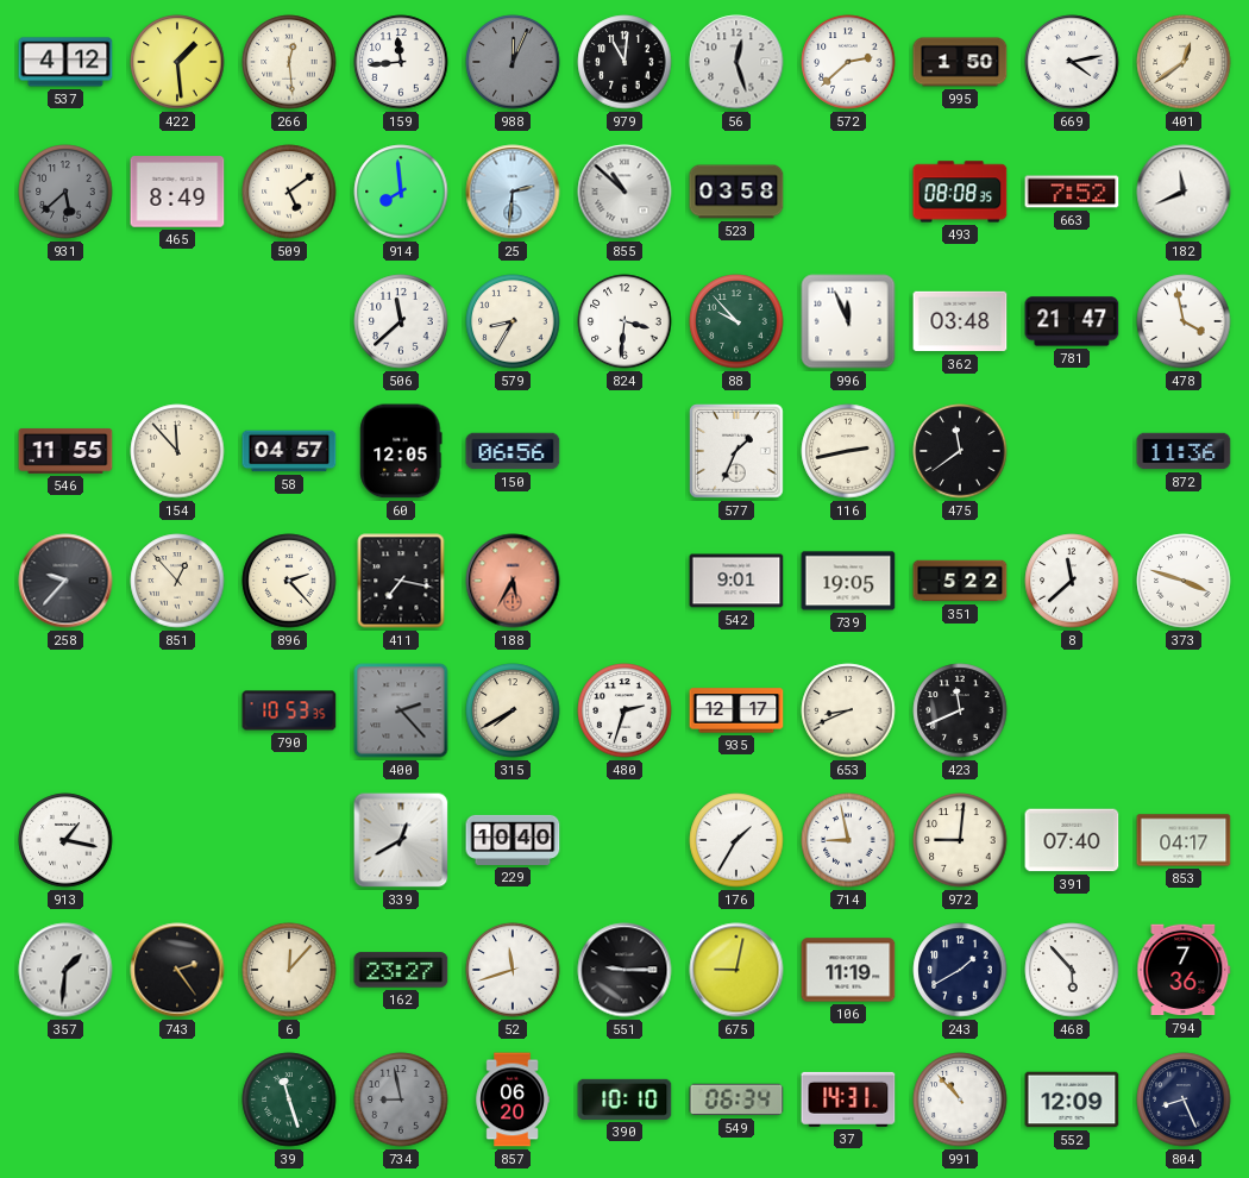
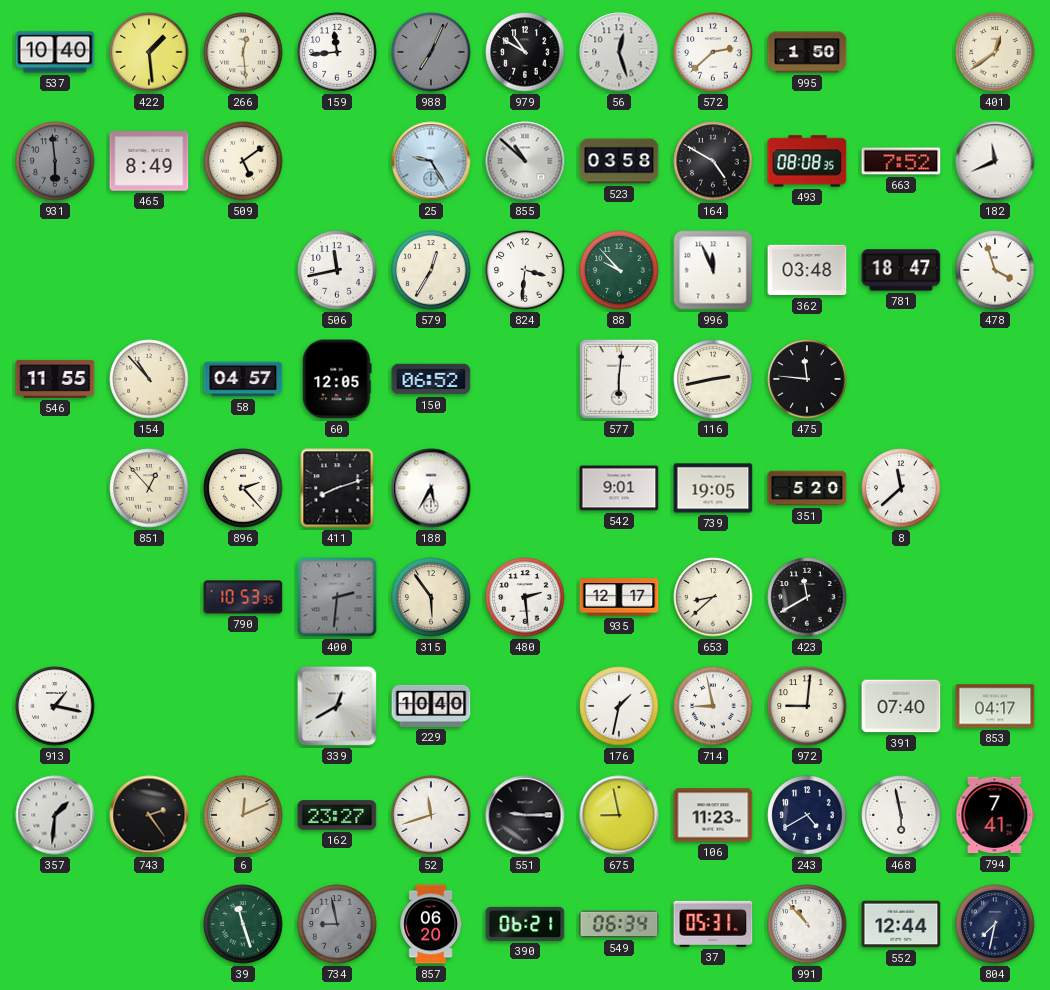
537: 4:12 -> 10:40 (55, 52)
988: 12:04 -> 7:04 (431, 52)
979: 11:01 -> 10:50 (525, 52)
669: 4:13 -> none (1072, 62)
931: 5:38 -> 5:59 (55, 161)
914: 7:59 -> none (401, 192)
25: 2:31 -> 9:25 (431, 161)
164: none -> 4:50 (713, 161)
506: 11:38 -> 11:43 (337, 270)
579: 8:35 -> 12:35 (431, 270)
781: 21:47 -> 18:47 (901, 270)
478: 3:58 -> 3:57 (995, 270)
154: 11:53 -> 10:53 (149, 379)
150: 06:56 -> 06:52 (431, 379)
577: 1:34 -> 6:01 (619, 379)
475: 11:39 -> 11:46 (807, 379)
872: 11:36 -> none (1184, 451)
258: 9:37 -> none (65, 581)
411: 7:17 -> 8:12 (337, 488)
188 dial: salmon -> white (431, 488)
351: 5:22 -> 5:20 (807, 488)
373: 3:48 -> none (1184, 581)
400: 2:23 -> 2:31 (337, 597)
315: 7:40 -> 5:54 (431, 597)
480: 2:33 -> 2:29 (525, 597)
653: 8:41 -> 8:38 (713, 597)
423: 11:41 -> 11:40 (807, 597)
176: 1:35 -> 1:32 (619, 706)
6: 12:07 -> 12:11 (243, 815)
675: 9:02 -> 8:58 (619, 815)
106: 11:19 -> 11:23 (713, 815)
243: 1:40 -> 4:40 (807, 815)
468: 5:53 -> 5:58 (901, 815)
794: 7:36 -> 7:41 (995, 815)
390: 10:10 -> 06:21 (525, 924)
37: 14:31 -> 05:31 (713, 924)
552: 12:09 -> 12:44 (901, 924)
804: 8:26 -> 7:32 (995, 924)
